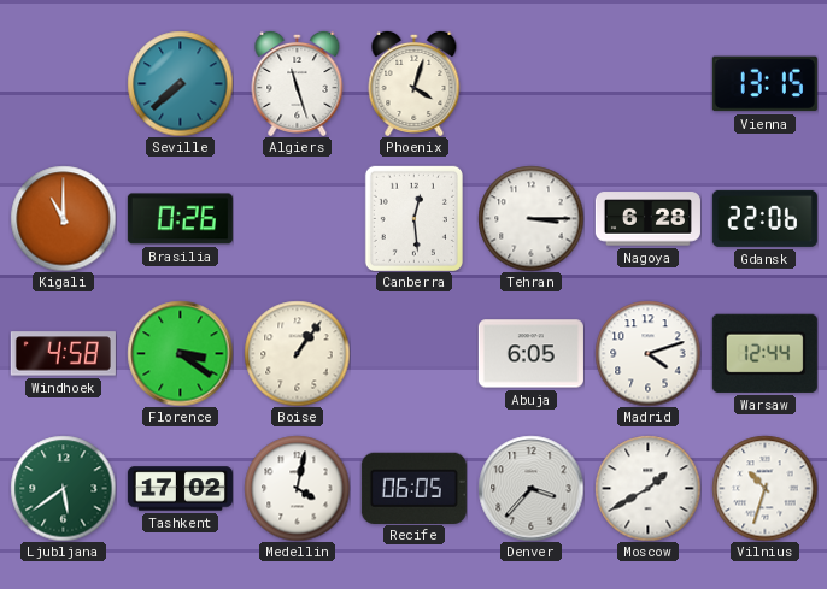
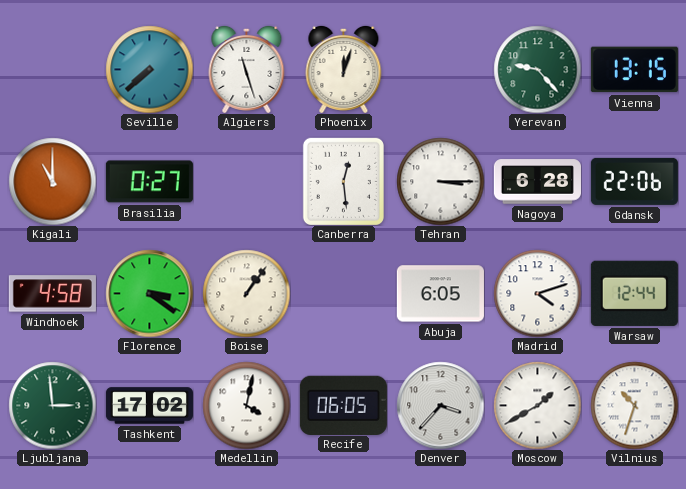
Phoenix: 4:03 -> 12:03 (344, 69)
Yerevan: none -> 9:23 (537, 69)
Brasilia: 0:26 -> 0:27 (149, 182)
Ljubljana: 5:39 -> 2:59 (52, 405)
